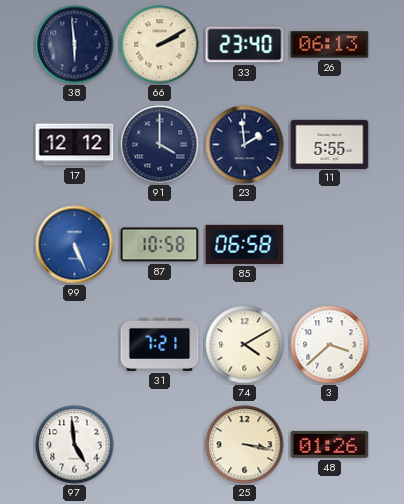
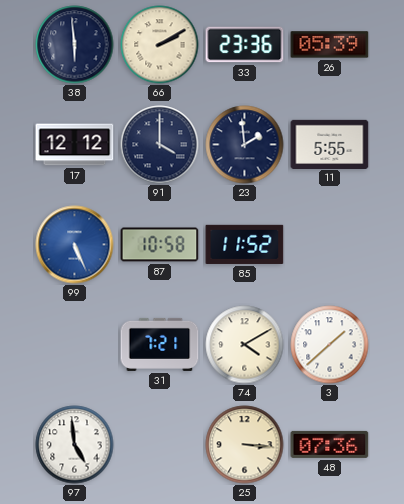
33: 23:40 -> 23:36 (245, 45)
26: 06:13 -> 05:39 (330, 45)
85: 06:58 -> 11:52 (245, 244)
3: 3:38 -> 1:38 (330, 345)
25: 3:17 -> 3:16 (245, 445)
48: 01:26 -> 07:36 (330, 444)
